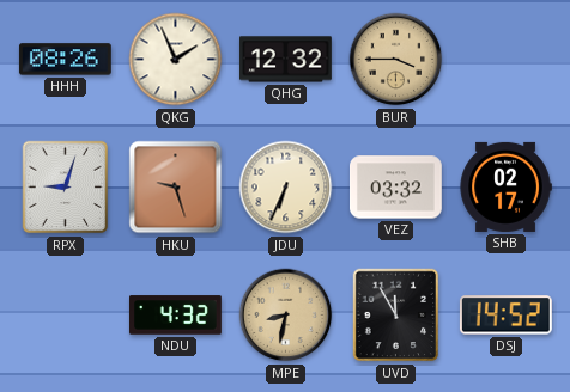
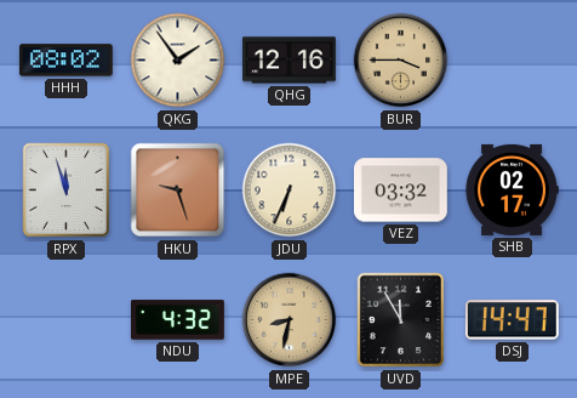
HHH: 08:26 -> 08:02 (65, 61)
QKG: 1:56 -> 1:54 (178, 61)
QHG: 12:32 -> 12:16 (290, 61)
RPX: 9:03 -> 11:57 (67, 191)
DSJ: 14:52 -> 14:47 (512, 320)
